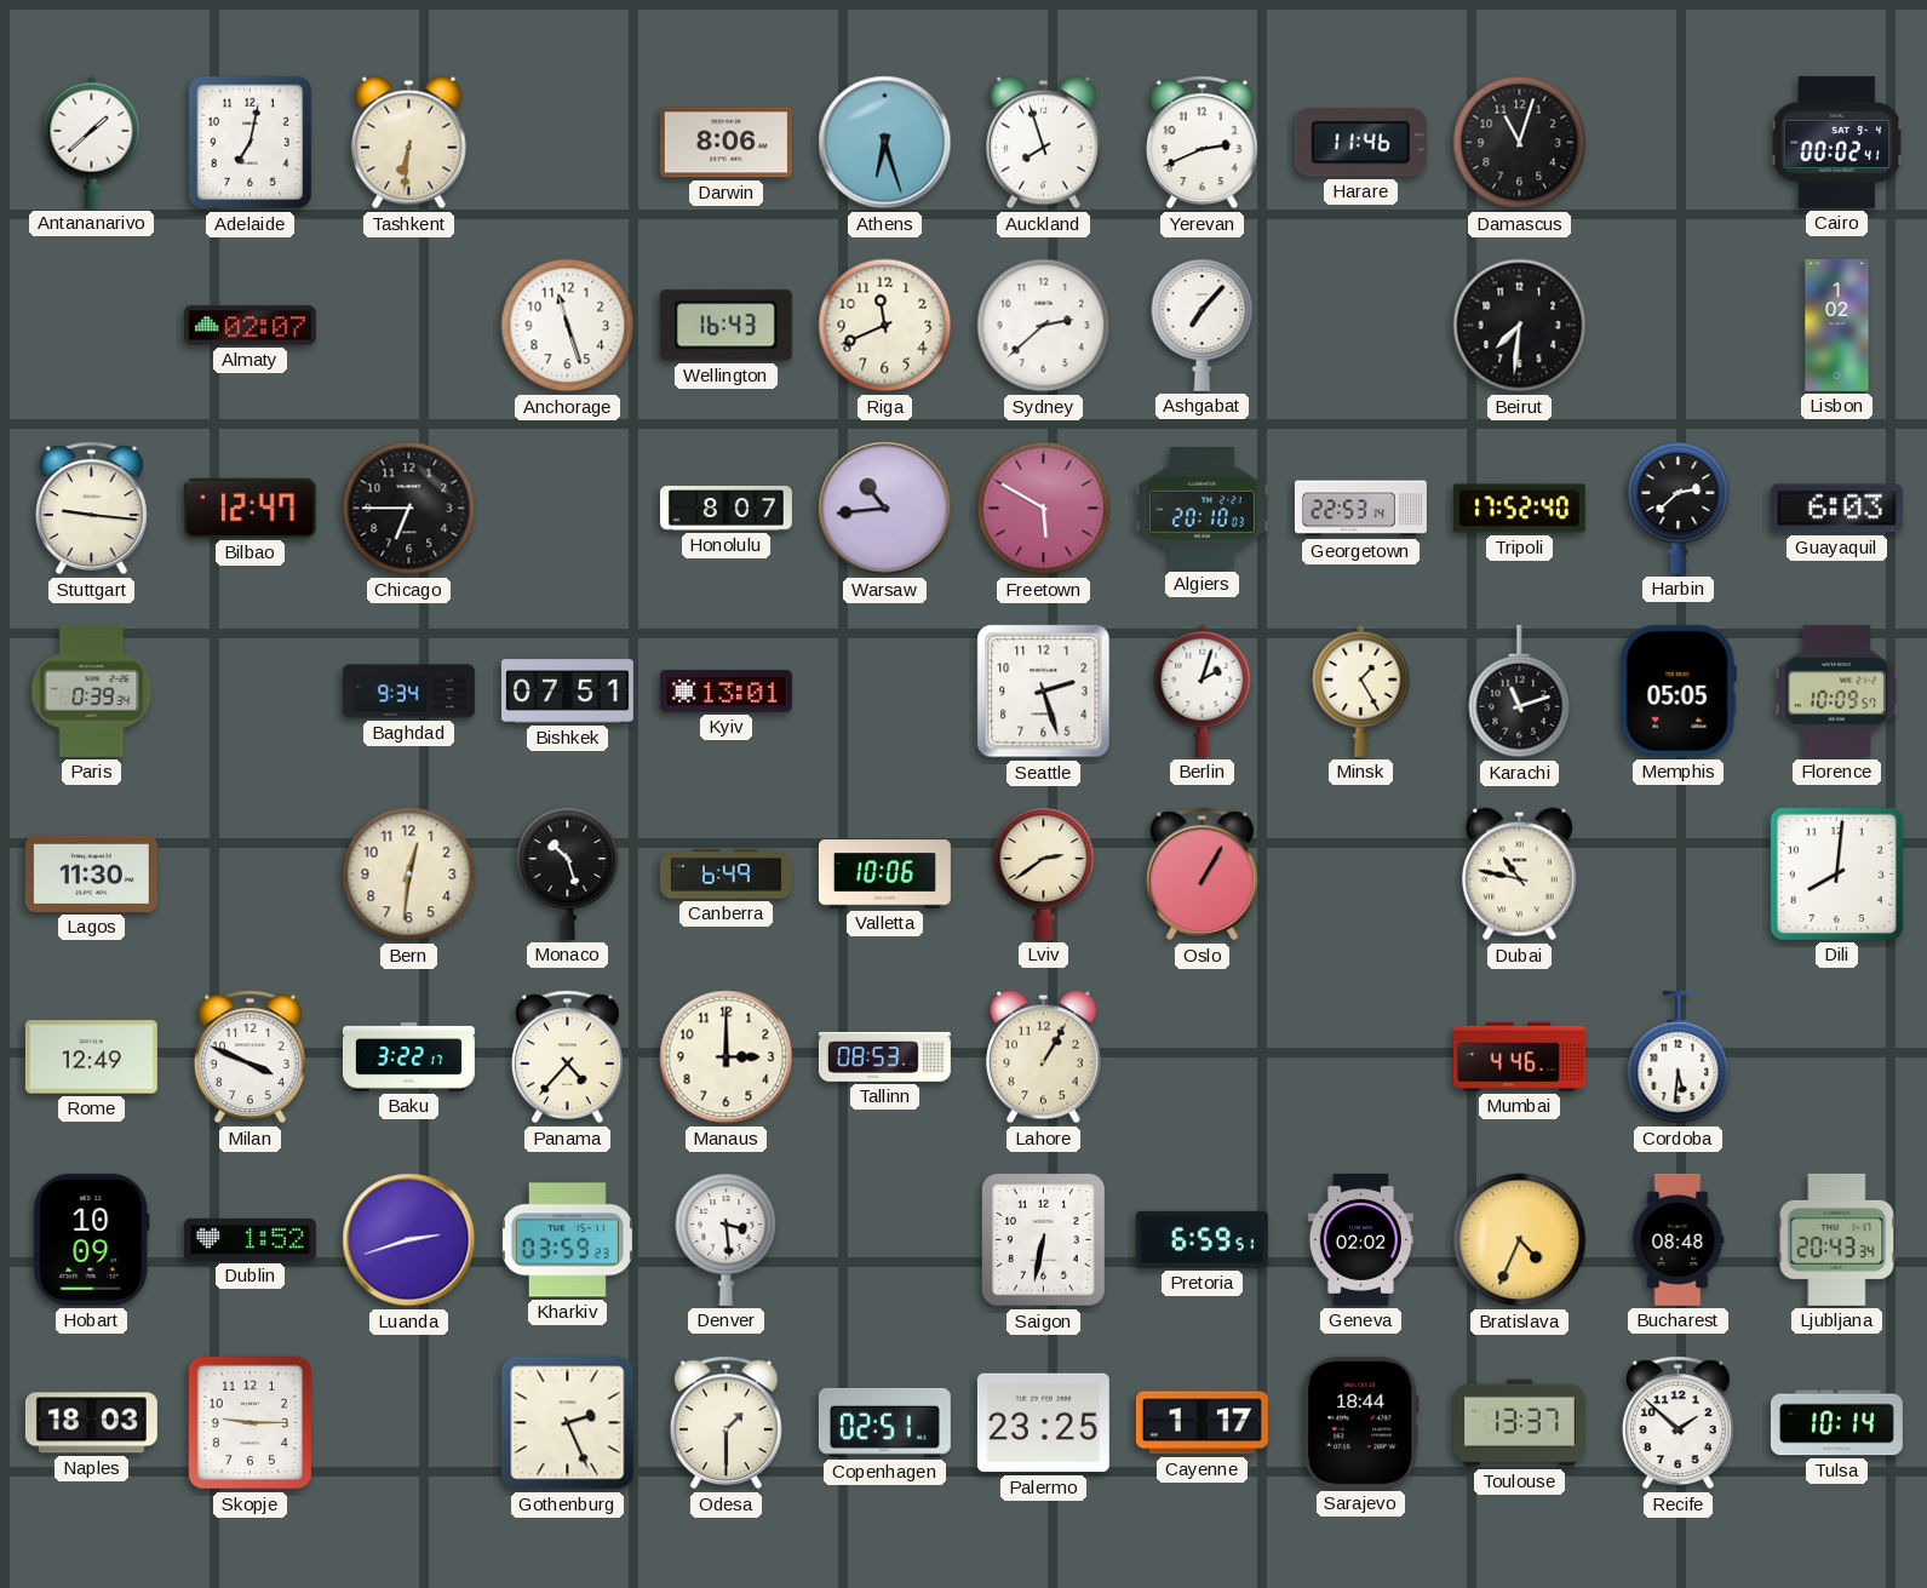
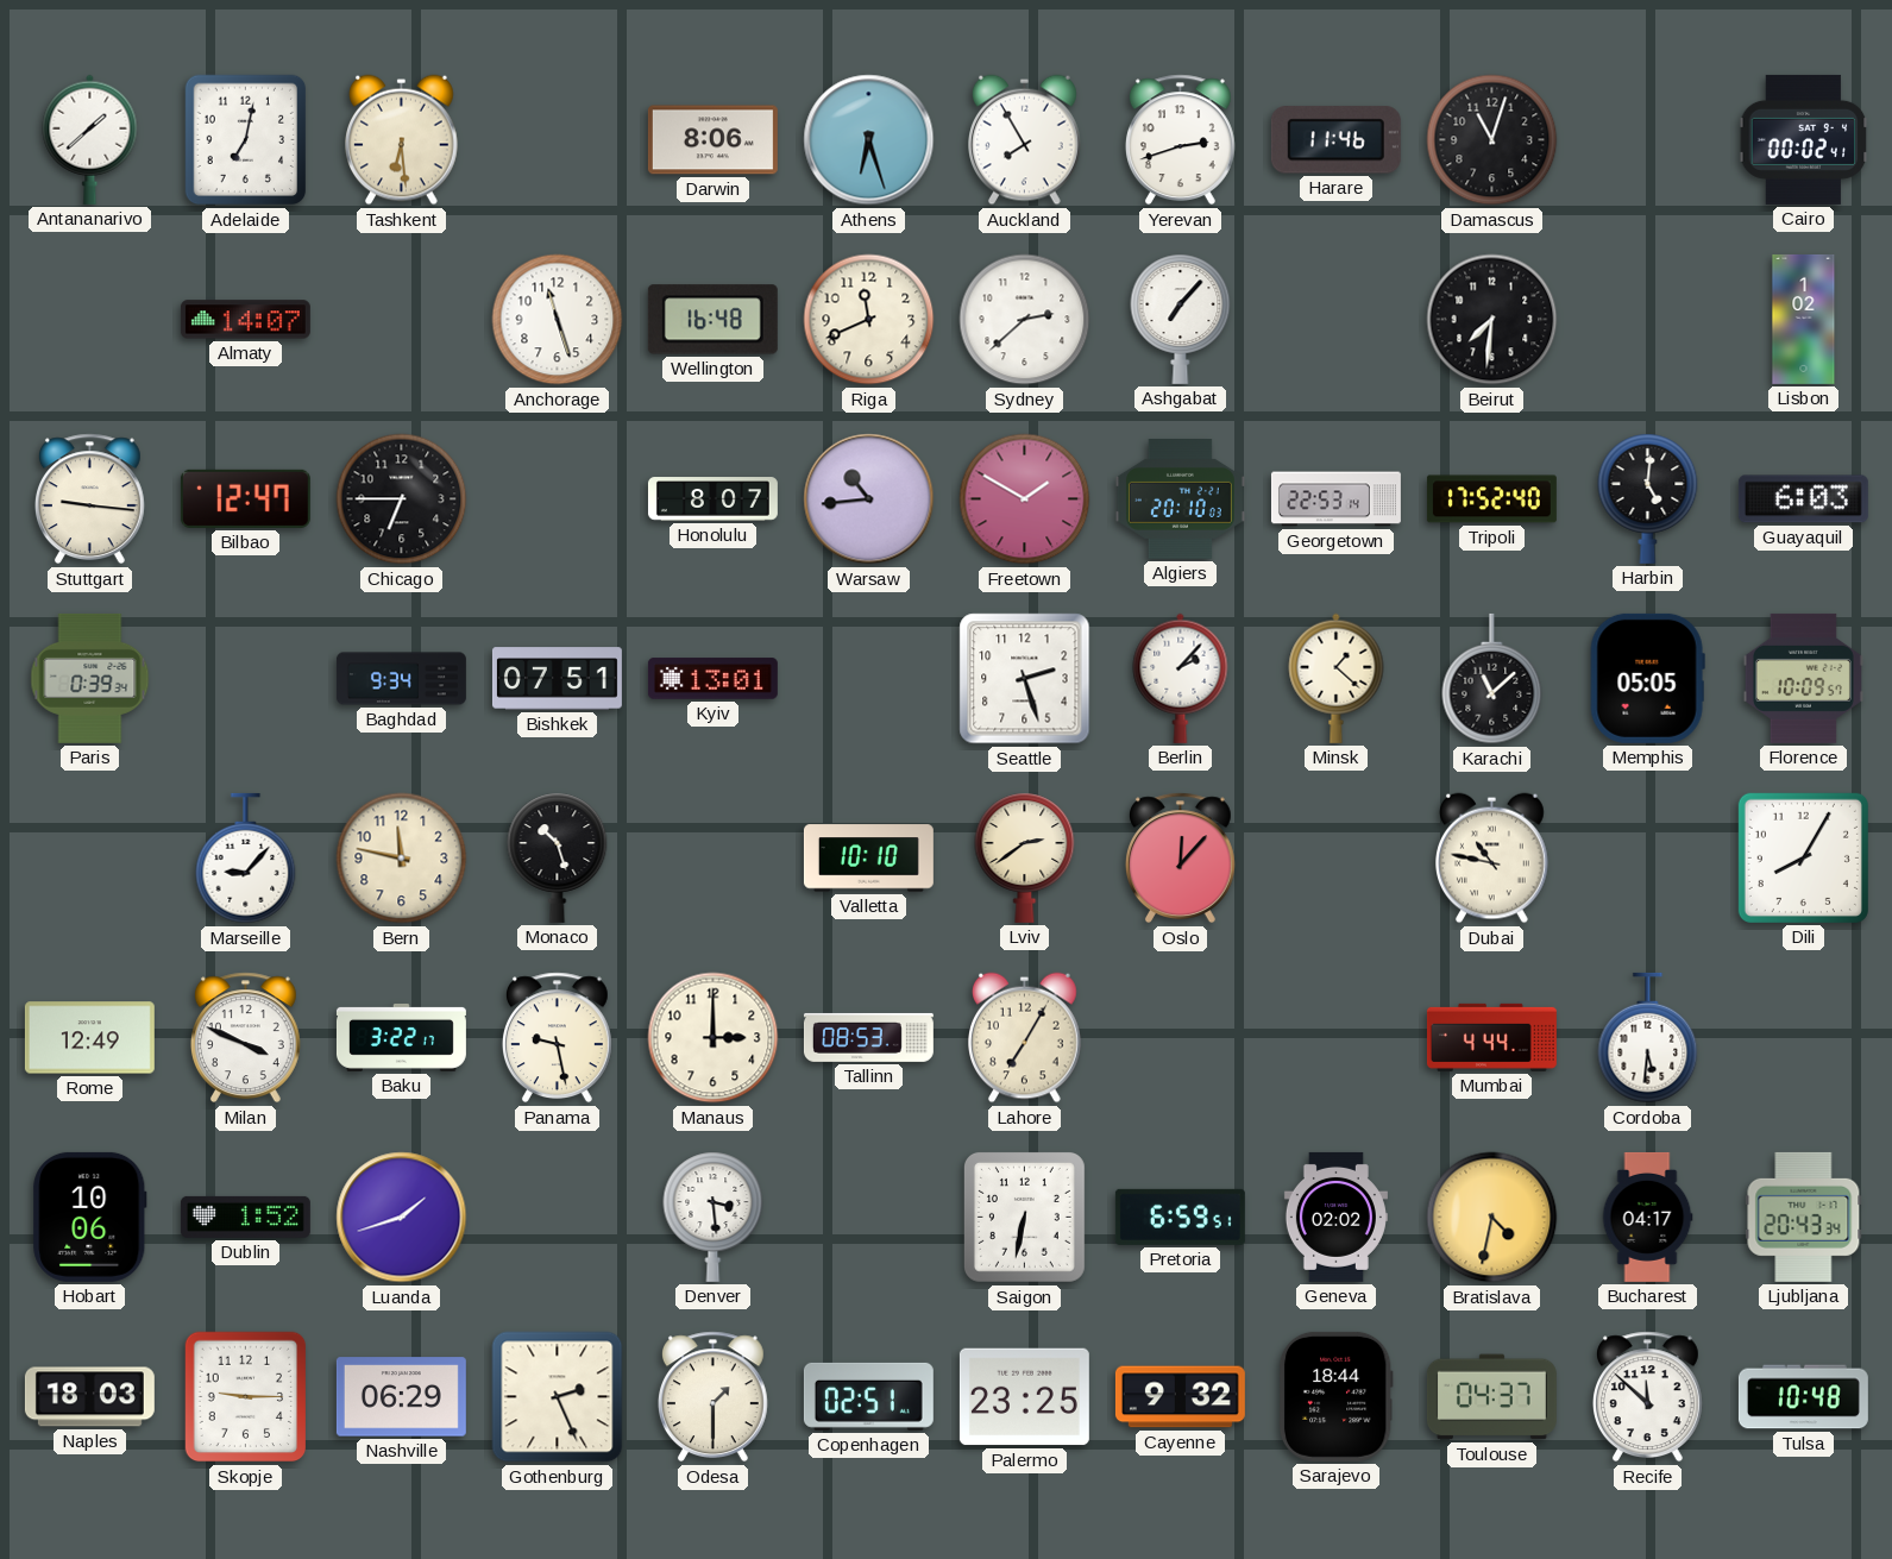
Tashkent: 6:31 -> 6:29 (402, 140)
Auckland: 7:57 -> 7:55 (1025, 140)
Yerevan: 2:41 -> 2:42 (1180, 140)
Almaty: 02:07 -> 14:07 (245, 320)
Wellington: 16:43 -> 16:48 (712, 320)
Freetown: 5:50 -> 1:50 (1025, 499)
Harbin: 2:38 -> 5:01 (1648, 498)
Berlin: 2:03 -> 2:07 (1181, 678)
Minsk: 1:25 -> 1:22 (1337, 678)
Karachi: 11:12 -> 11:08 (1492, 679)
Lagos: 11:30 -> none (91, 873)
Marseille: none -> 9:07 (246, 859)
Bern: 12:31 -> 11:47 (402, 859)
Canberra: 6:49 -> none (726, 875)
Valletta: 10:06 -> 10:10 (868, 859)
Oslo: 1:05 -> 12:07 (1180, 859)
Dili: 8:01 -> 8:05 (1803, 857)
Panama: 4:37 -> 9:28 (557, 1038)
Lahore: 1:05 -> 7:05 (1025, 1038)
Mumbai: 4:46 -> 4:44 (1491, 1037)
Hobart: 10:09 -> 10:06 (90, 1217)
Luanda: 2:42 -> 1:42 (402, 1218)
Kharkiv: 03:59 -> none (567, 1240)
Bratislava: 4:34 -> 4:32 (1492, 1218)
Bucharest: 08:48 -> 04:17 (1647, 1217)
Nashville: none -> 06:29 (401, 1397)
Cayenne: 1:17 -> 9:32 (1180, 1397)
Toulouse: 13:37 -> 04:37 (1491, 1397)
Recife: 1:52 -> 11:52 (1647, 1397)
Tulsa: 10:14 -> 10:48 (1803, 1397)
